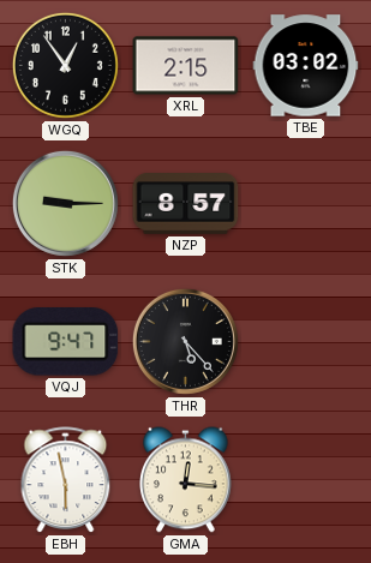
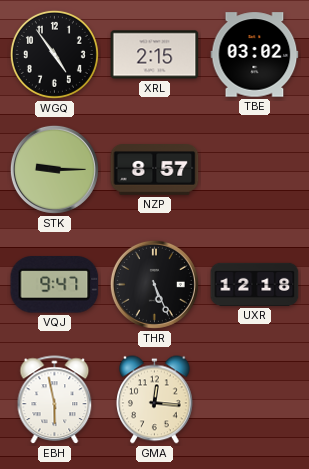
WGQ: 12:54 -> 4:54 (54, 54)
THR: 5:23 -> 5:26 (154, 284)
UXR: none -> 12:18 (255, 284)
